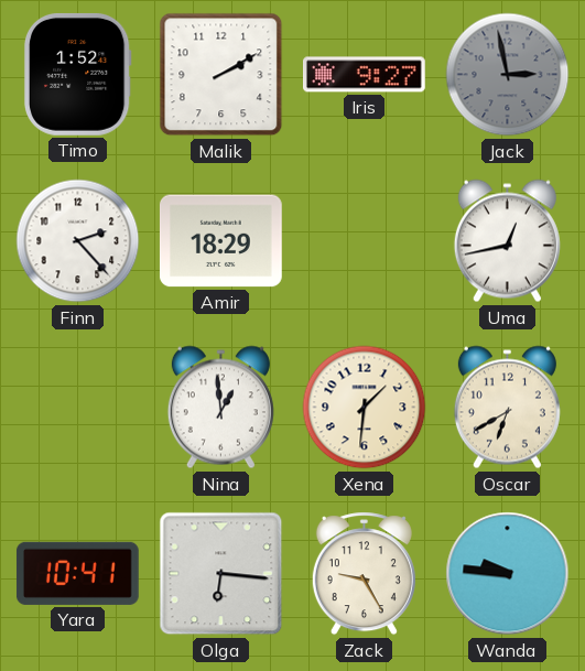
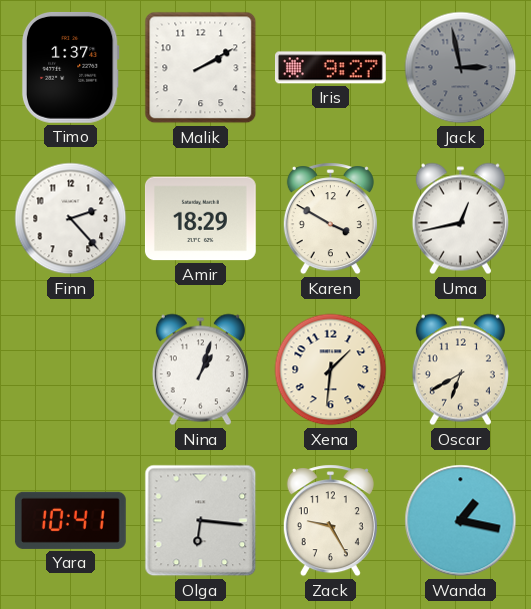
Timo: 1:52 -> 1:37 (70, 67)
Karen: none -> 3:50 (330, 219)
Nina: 12:59 -> 1:03 (200, 370)
Wanda: 9:46 -> 1:17 (461, 521)
